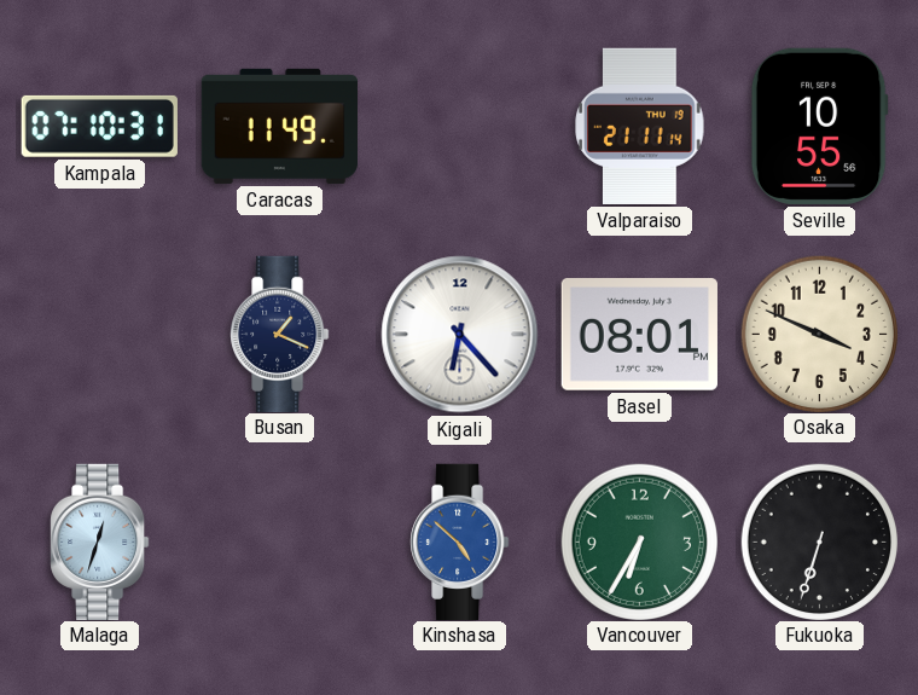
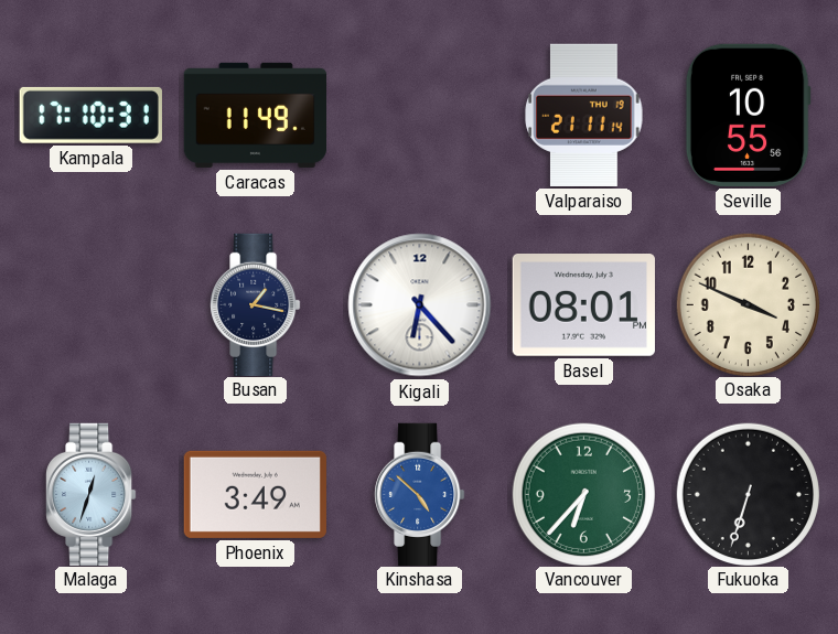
Kampala: 07:10 -> 17:10 (90, 115)
Busan: 1:19 -> 1:17 (256, 304)
Phoenix: none -> 3:49 (255, 494)
Vancouver: 6:35 -> 6:37 (583, 494)
